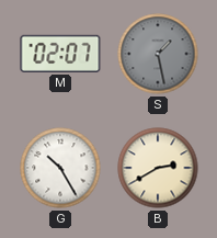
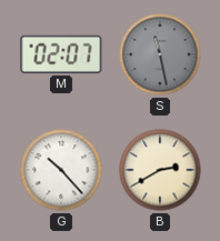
S: 1:28 -> 11:28 (160, 54)
G: 10:25 -> 10:23 (61, 170)
